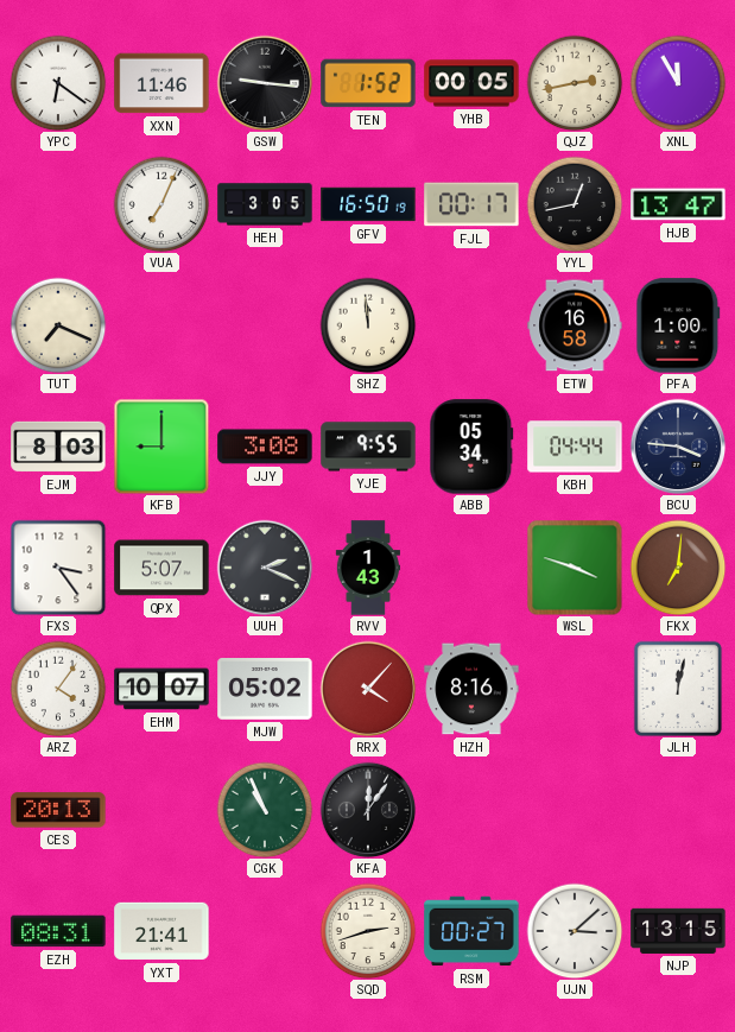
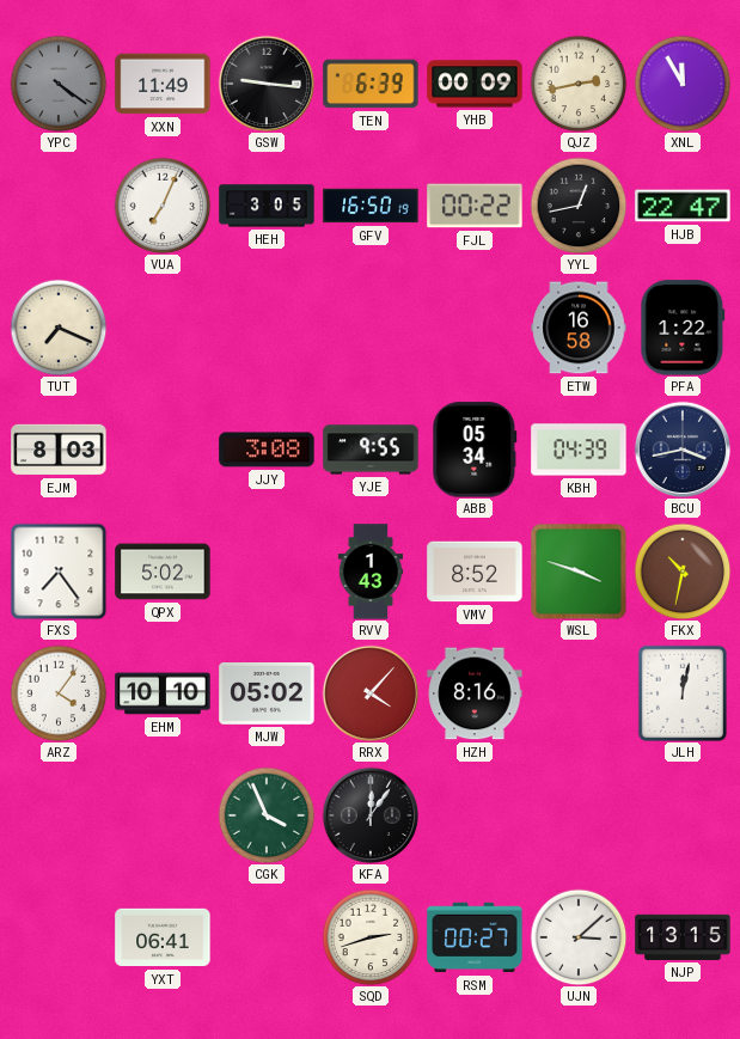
YPC: 6:21 -> 4:21 (59, 84)
YPC dial: white -> grey (59, 84)
XXN: 11:46 -> 11:49 (163, 84)
TEN: 1:52 -> 6:39 (371, 84)
YHB: 00:05 -> 00:09 (475, 84)
FJL: 00:17 -> 00:22 (475, 206)
HJB: 13:47 -> 22:47 (683, 206)
SHZ: 11:59 -> none (368, 325)
PFA: 1:00 -> 1:22 (683, 328)
KFB: 9:00 -> none (161, 447)
KBH: 04:44 -> 04:39 (579, 450)
BCU: 3:46 -> 3:43 (683, 450)
FXS: 3:24 -> 7:24 (59, 572)
QPX: 5:07 -> 5:02 (163, 572)
UUH: 2:19 -> none (265, 568)
VMV: none -> 8:52 (475, 572)
FKX: 7:01 -> 10:32 (683, 572)
EHM: 10:07 -> 10:10 (163, 693)
CES: 20:13 -> none (58, 810)
CGK: 10:56 -> 3:56 (267, 815)
EZH: 08:31 -> none (58, 931)
YXT: 21:41 -> 06:41 (163, 937)
